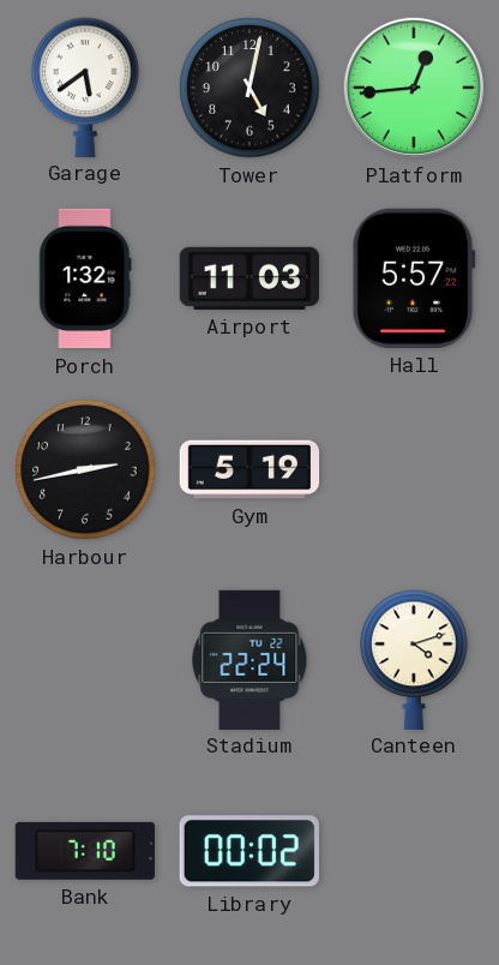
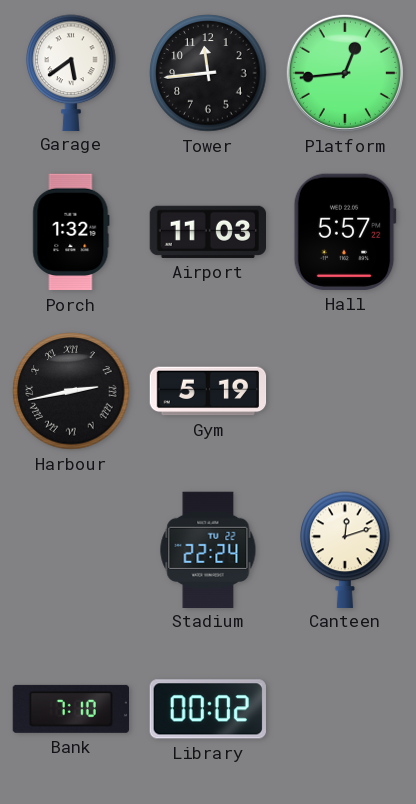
Tower: 5:02 -> 11:44 (208, 73)
Harbour numerals: Arabic -> Roman (71, 391)
Canteen: 4:12 -> 12:12 (345, 549)
